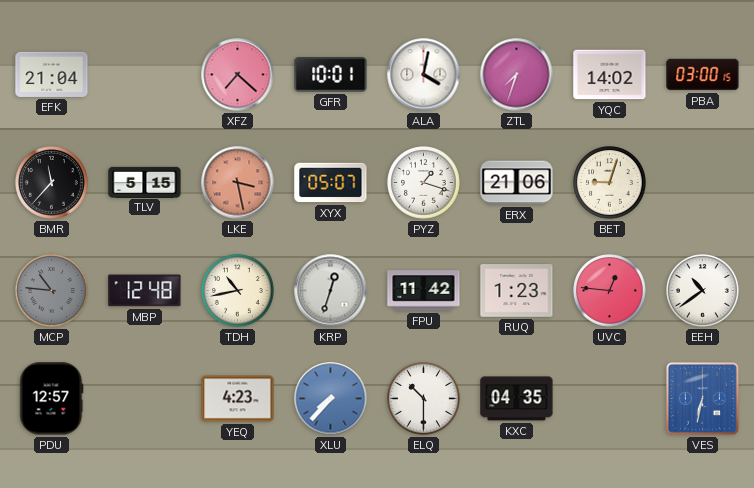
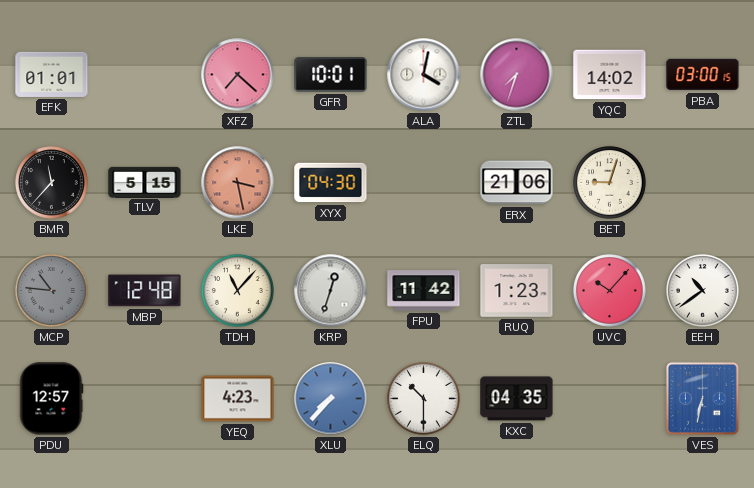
EFK: 21:04 -> 01:01 (52, 74)
XYX: 05:07 -> 04:30 (331, 183)
PYZ: 1:18 -> none (424, 183)
TDH: 10:43 -> 11:07 (238, 291)
UVC: 12:46 -> 10:07 (610, 291)
